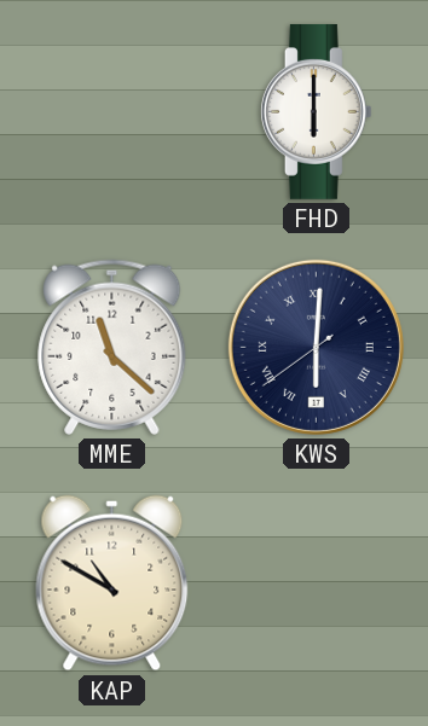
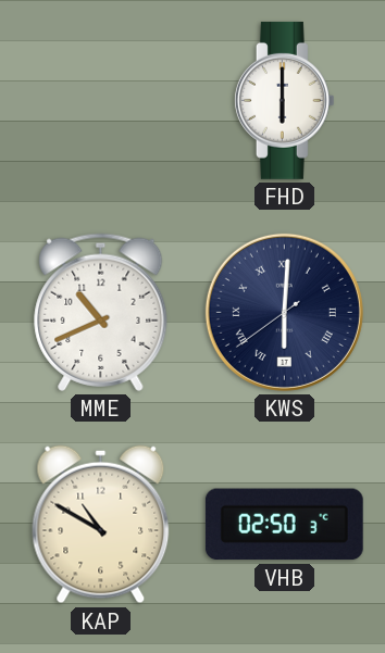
MME: 11:22 -> 10:41 (101, 312)
VHB: none -> 02:50 (284, 525)
